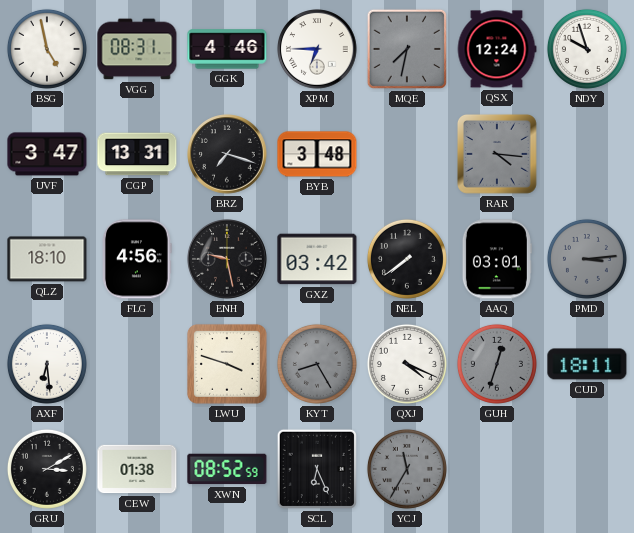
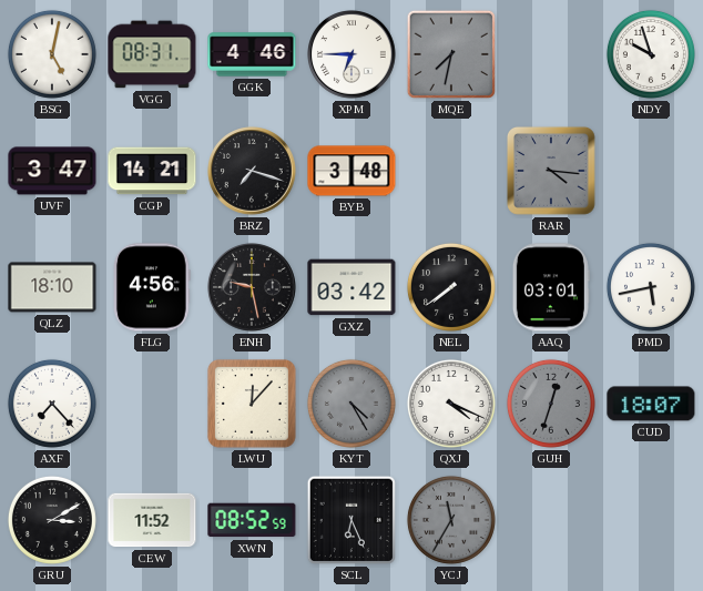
BSG: 4:58 -> 5:02 (52, 54)
QSX: 12:24 -> none (497, 49)
CGP: 13:31 -> 14:21 (152, 171)
PMD: 3:14 -> 5:43 (651, 287)
PMD dial: grey -> white (651, 287)
AXF: 6:29 -> 7:23 (52, 404)
LWU: 3:48 -> 12:07 (252, 404)
KYT: 8:25 -> 4:25 (351, 404)
CUD: 18:11 -> 18:07 (651, 404)
CEW: 01:38 -> 11:52 (152, 520)
